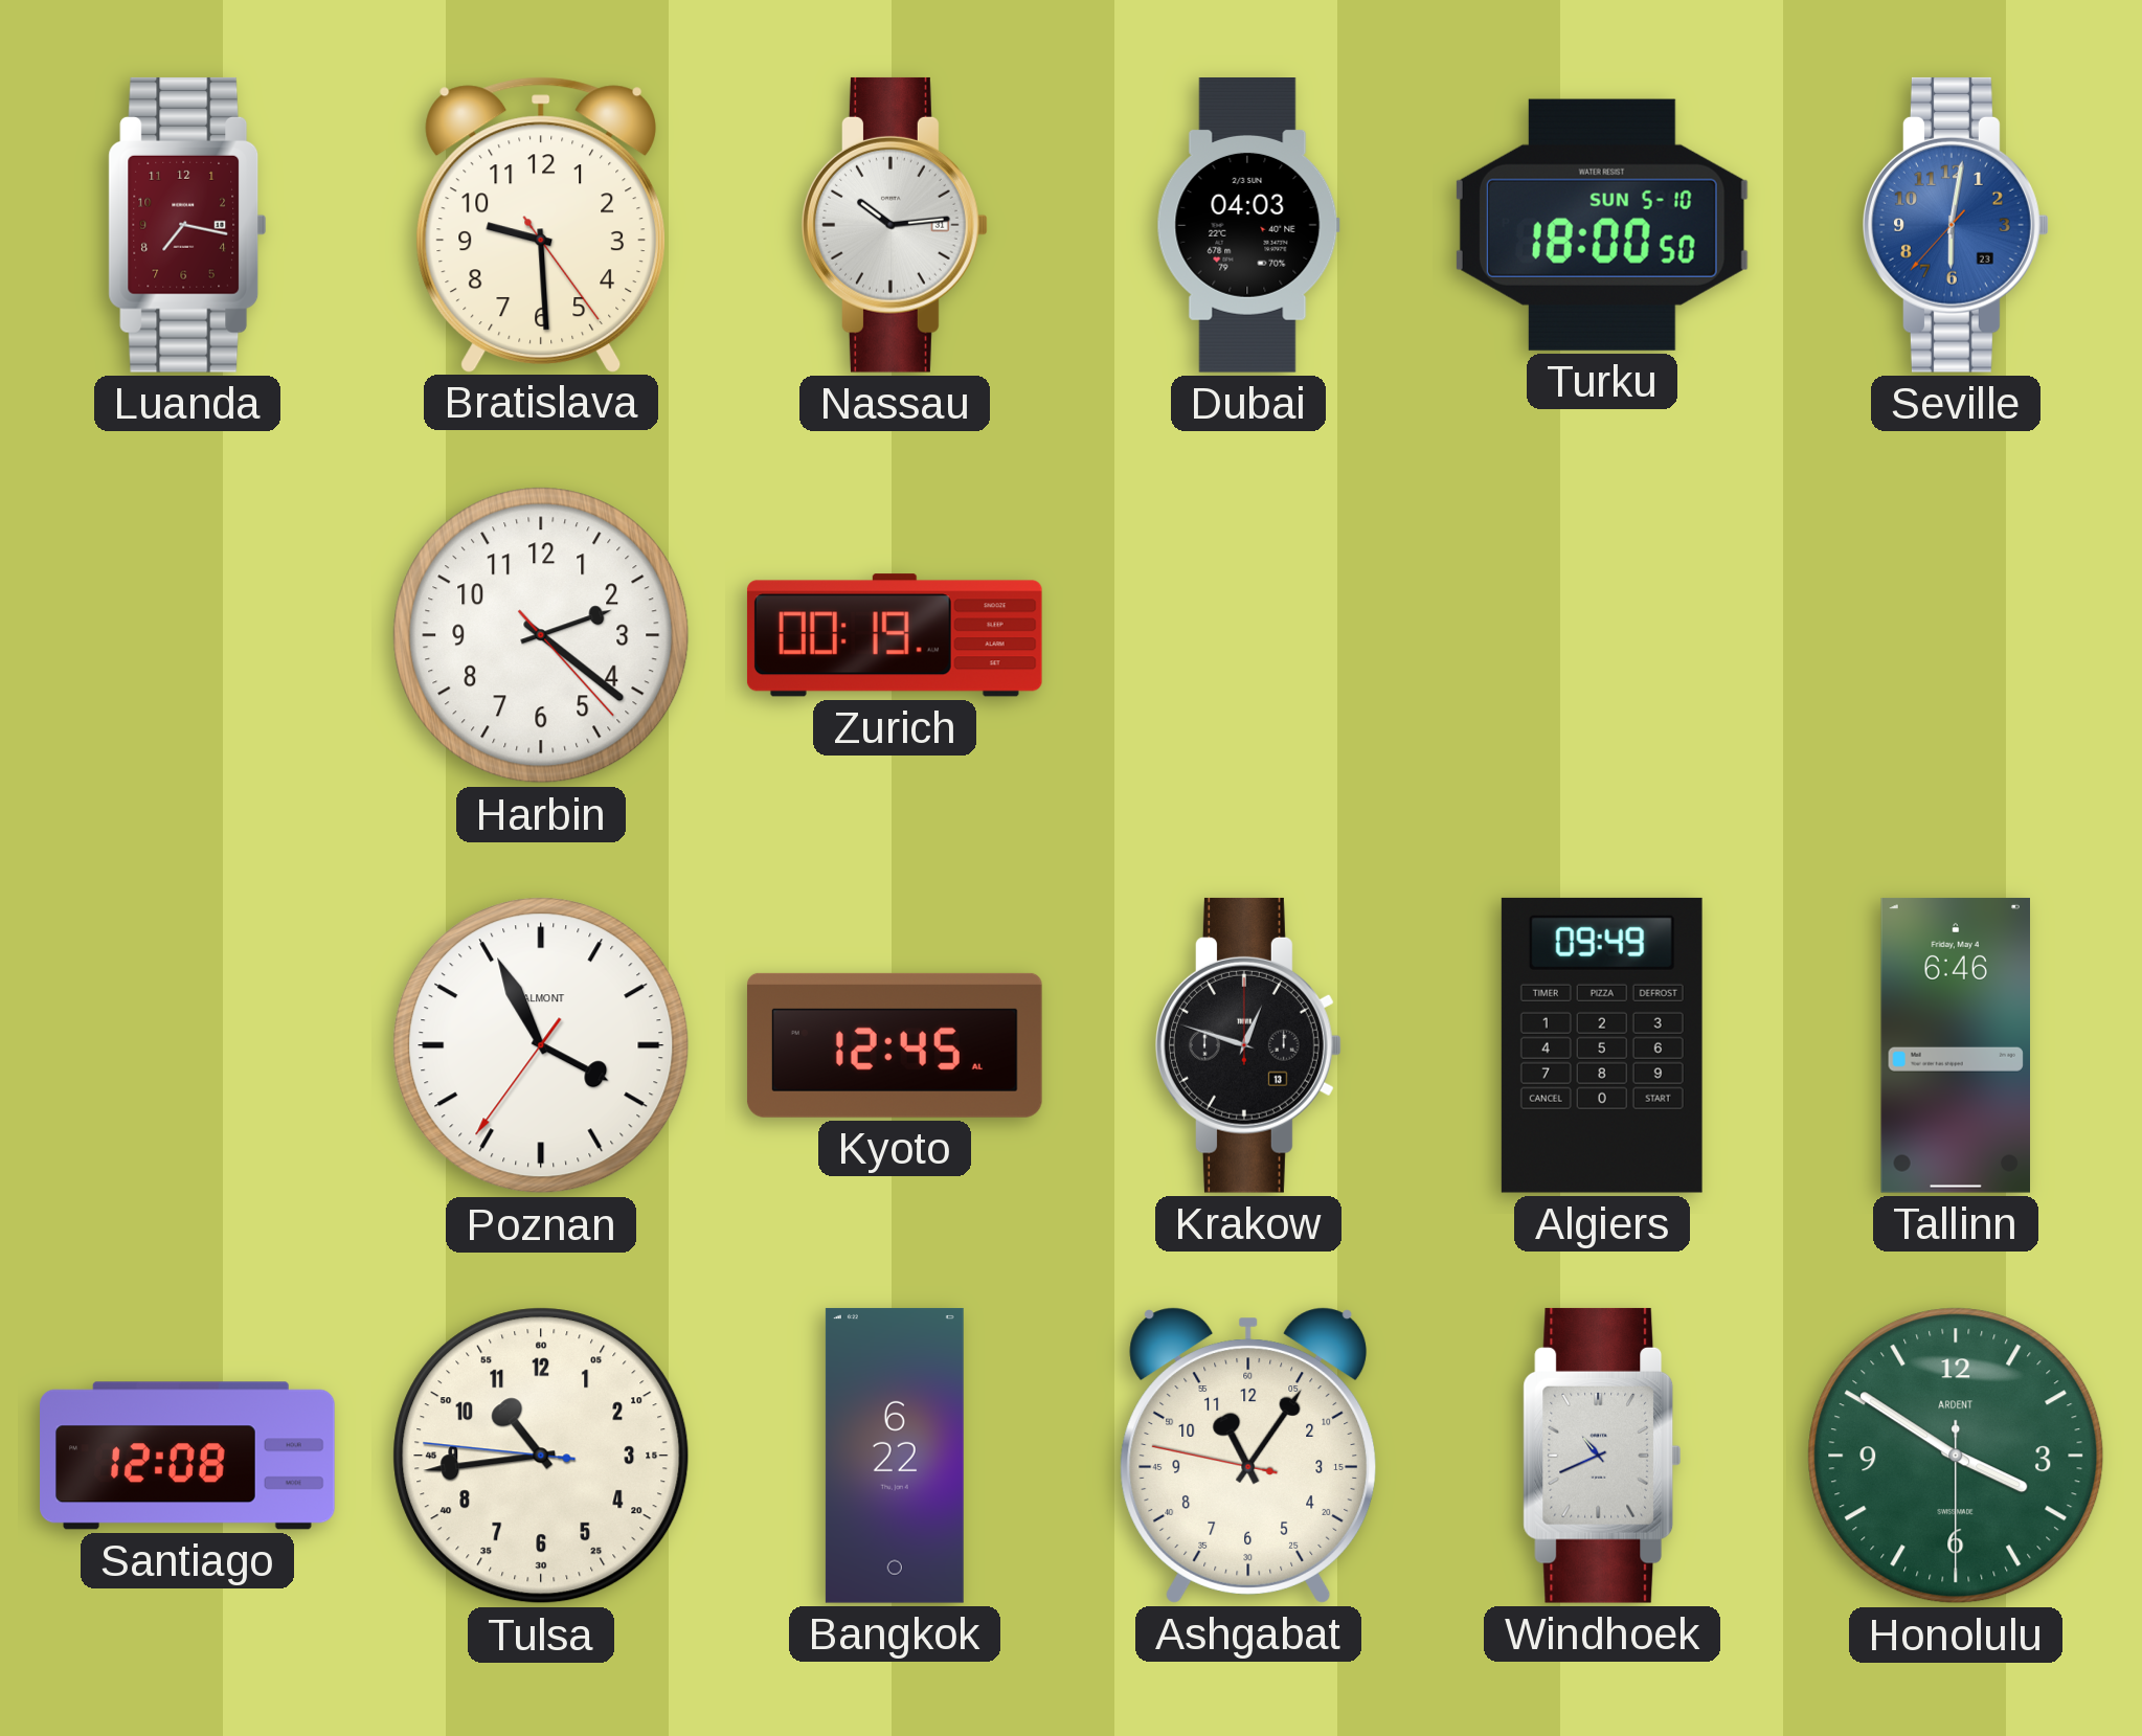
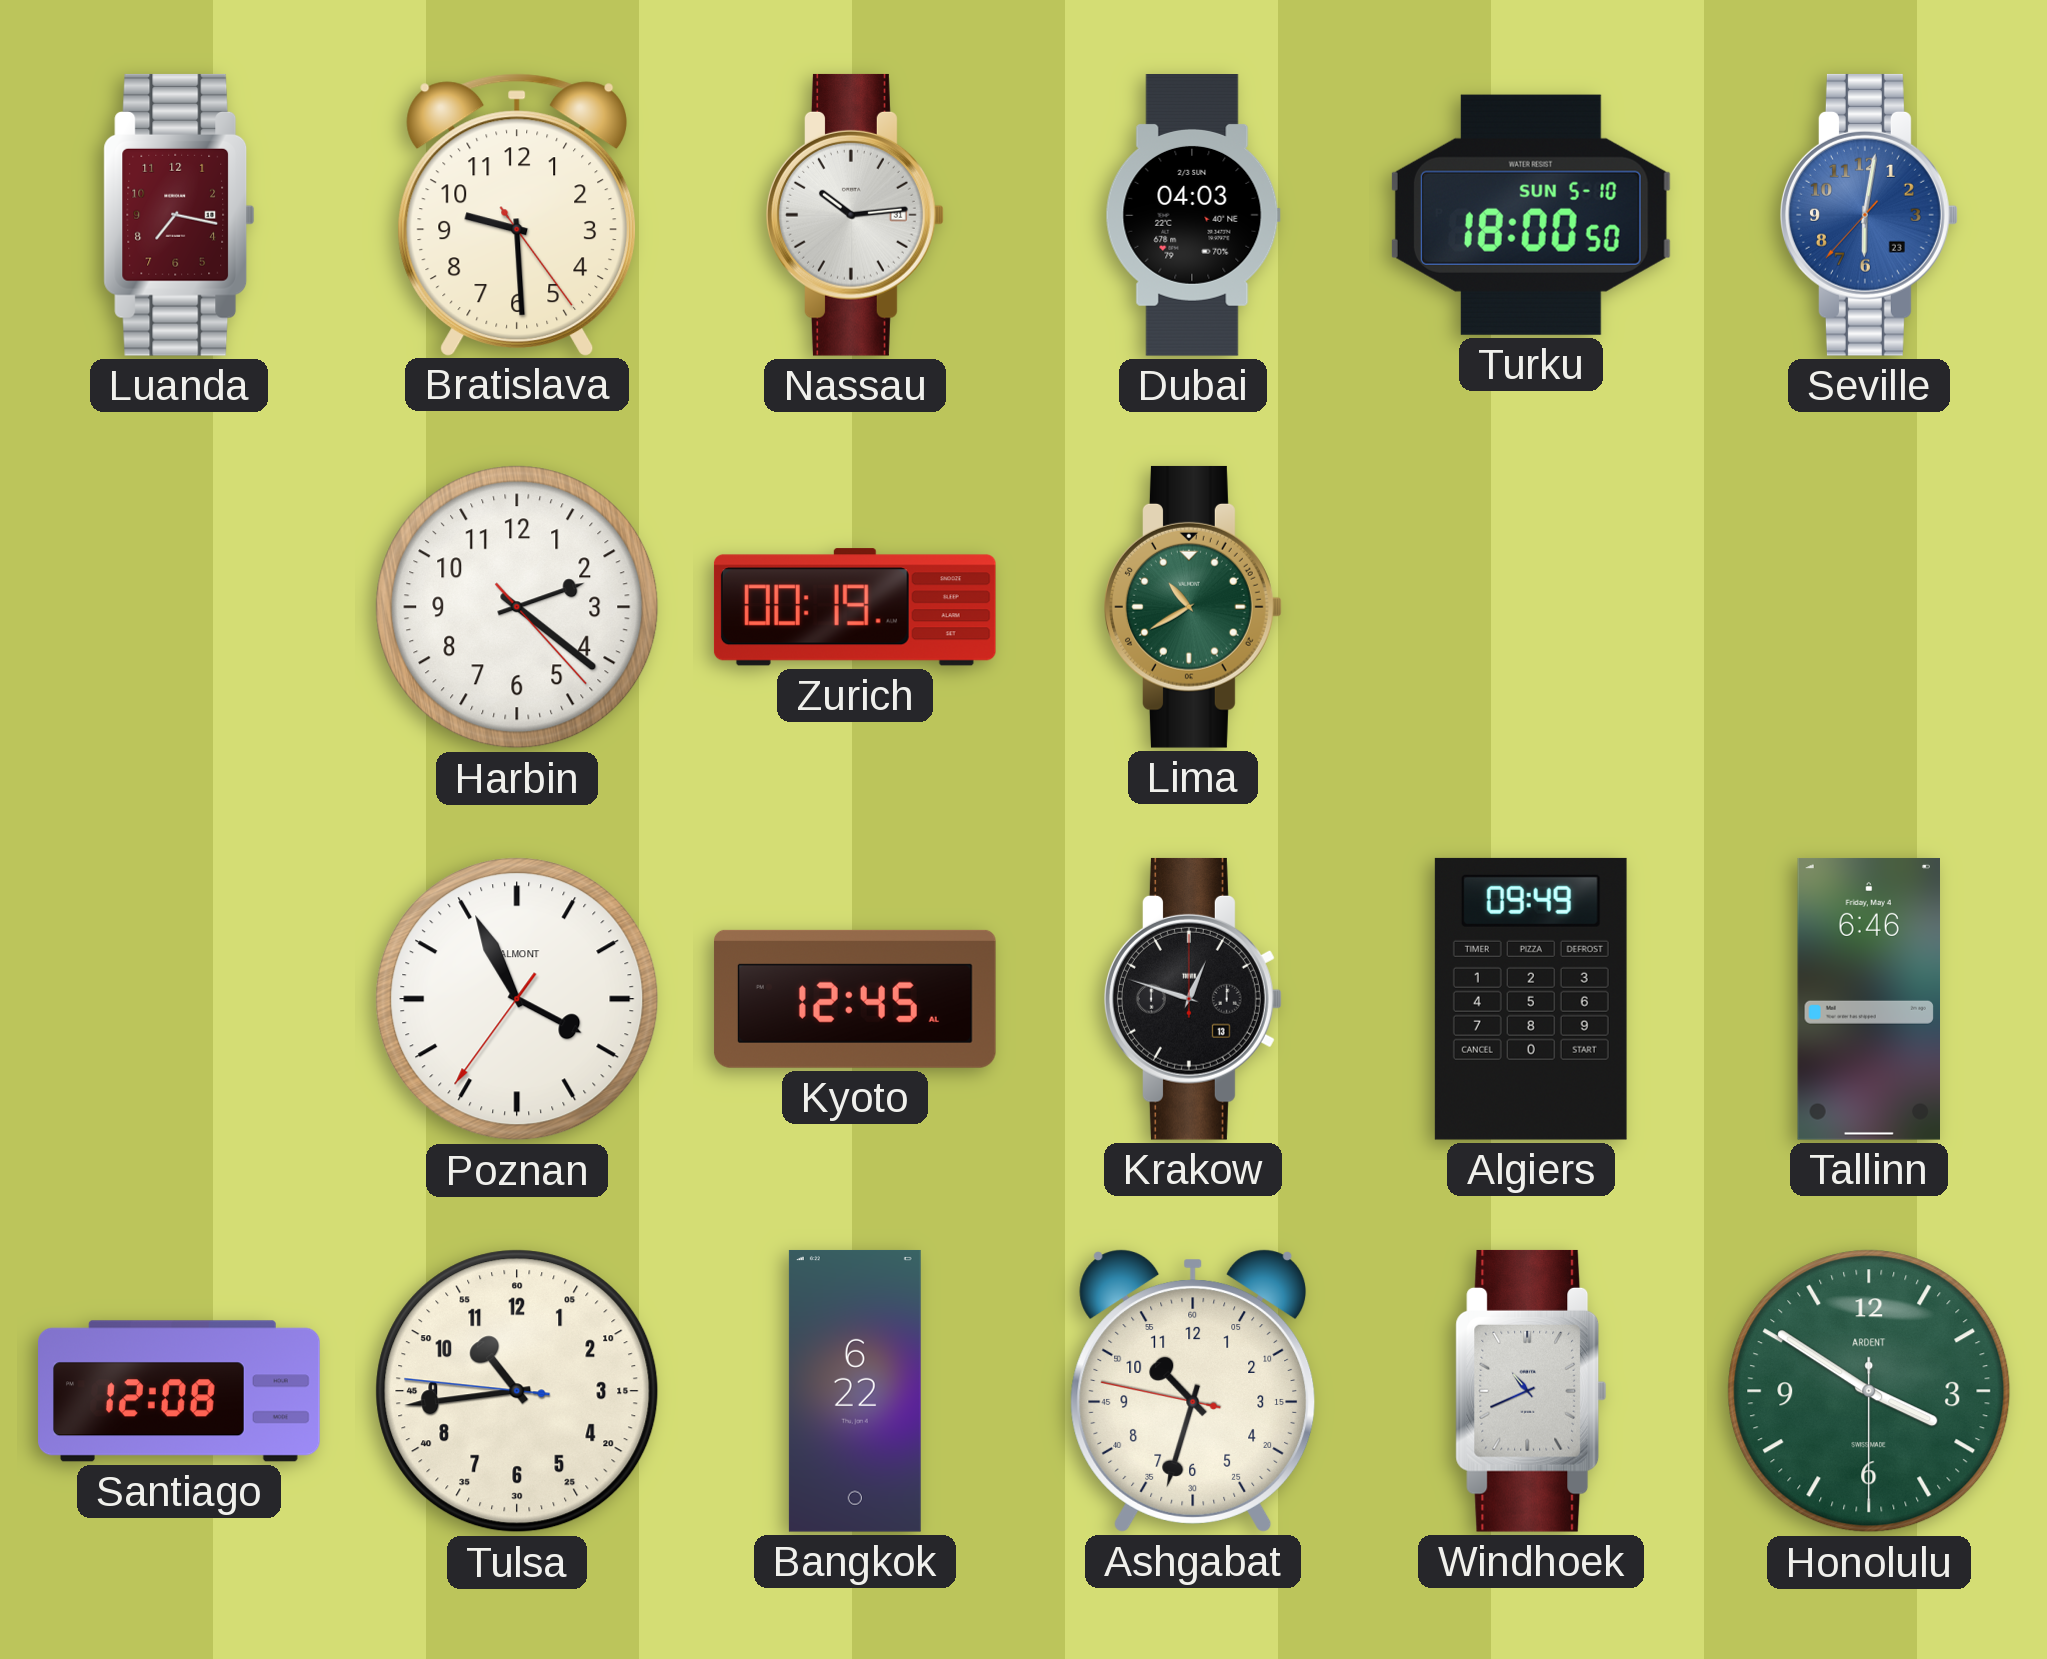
Lima: none -> 10:40 (1194, 607)
Ashgabat: 11:05 -> 10:32 (1193, 1391)
